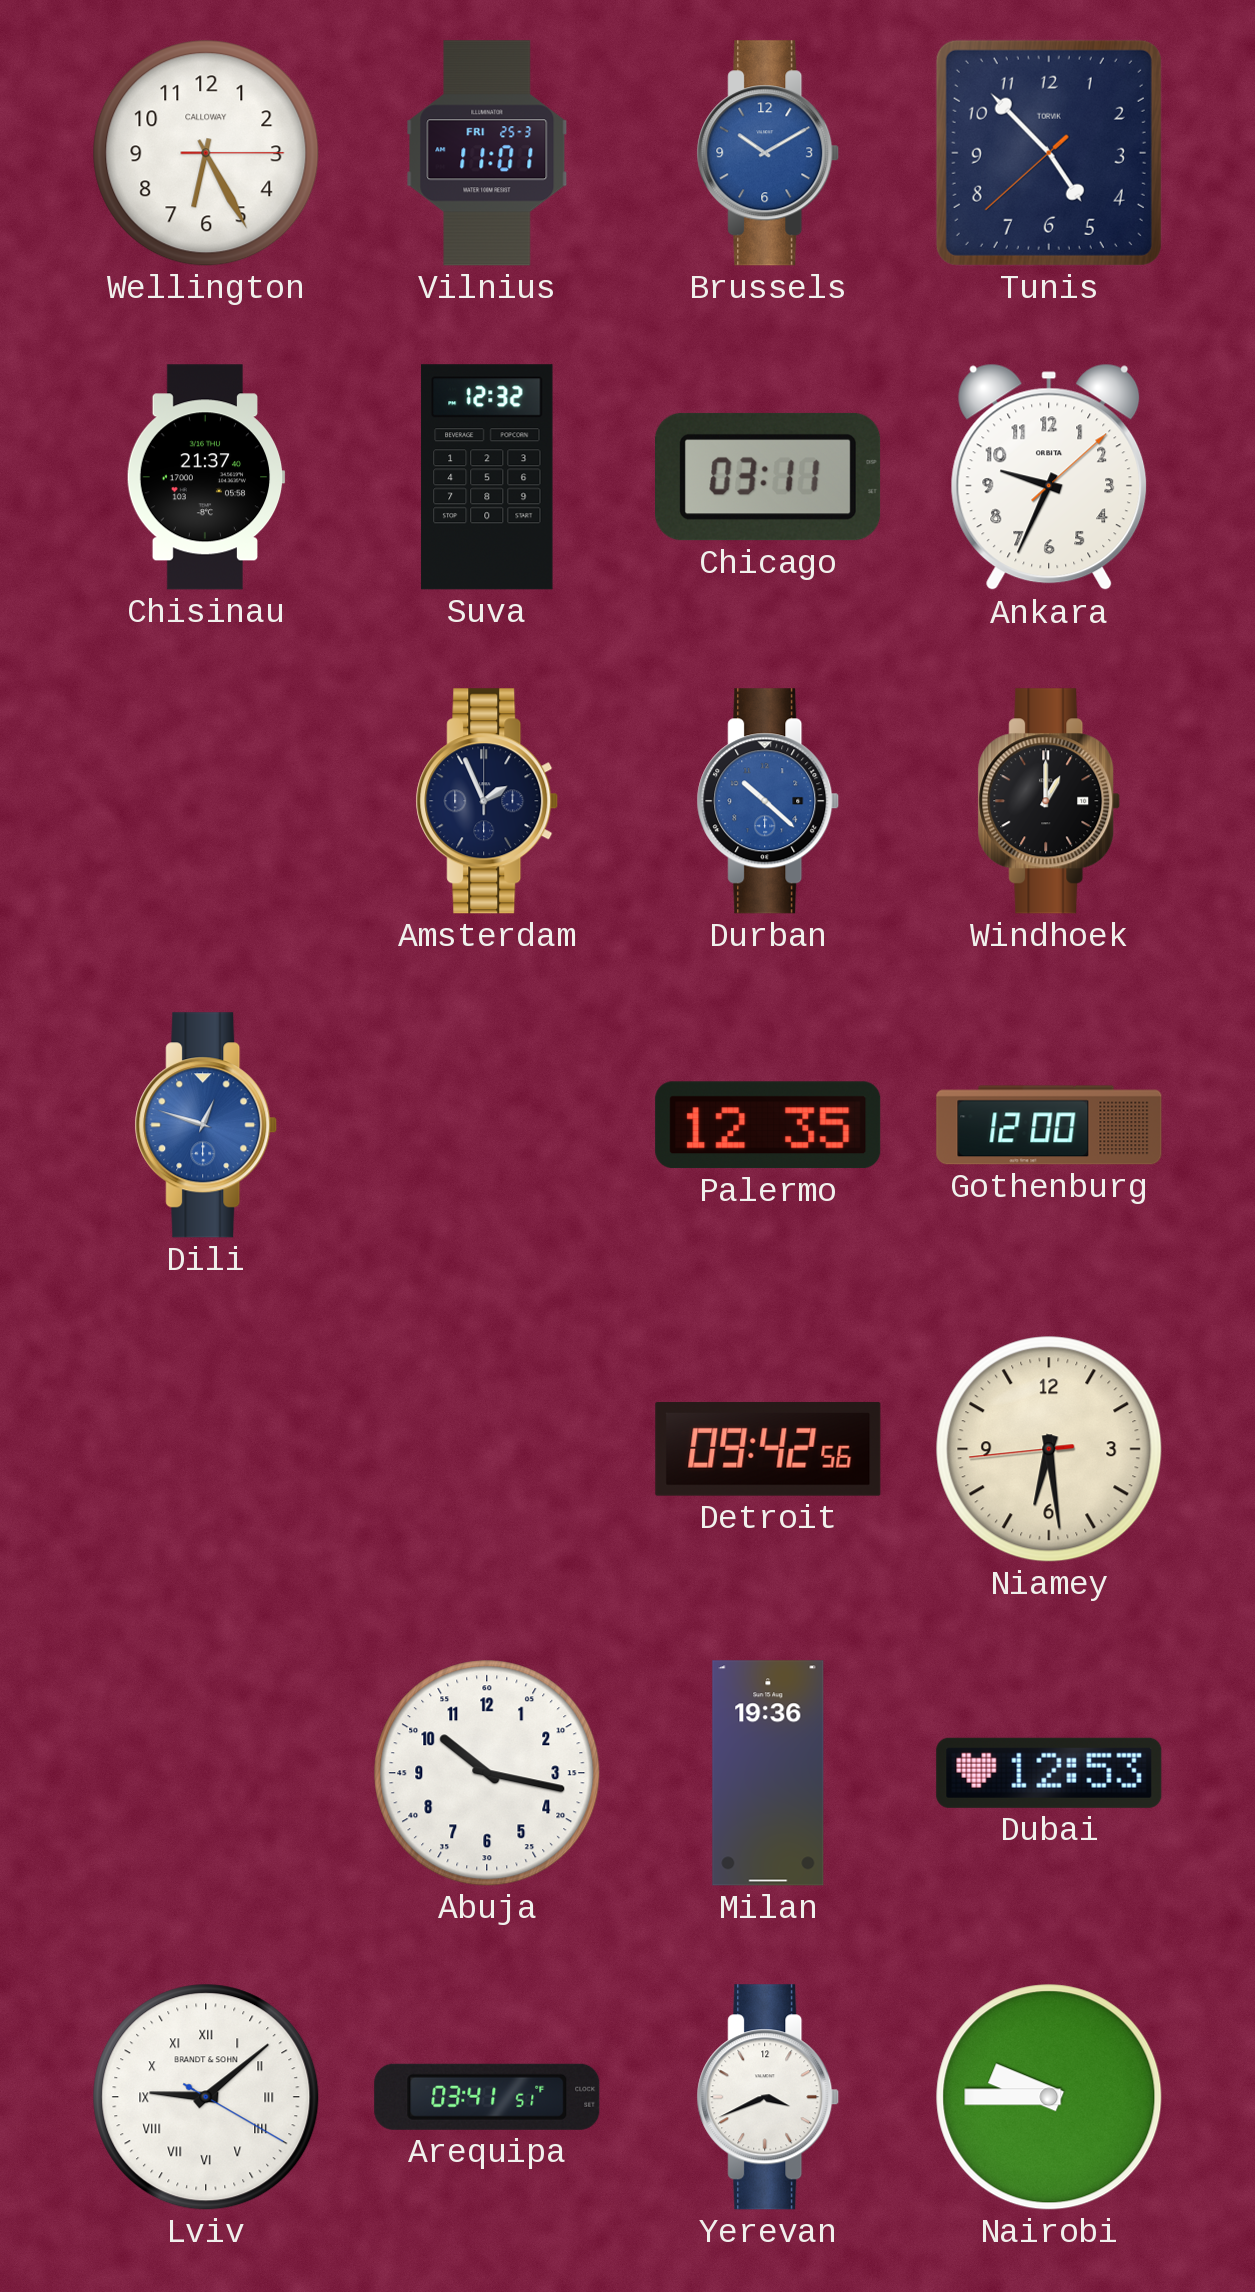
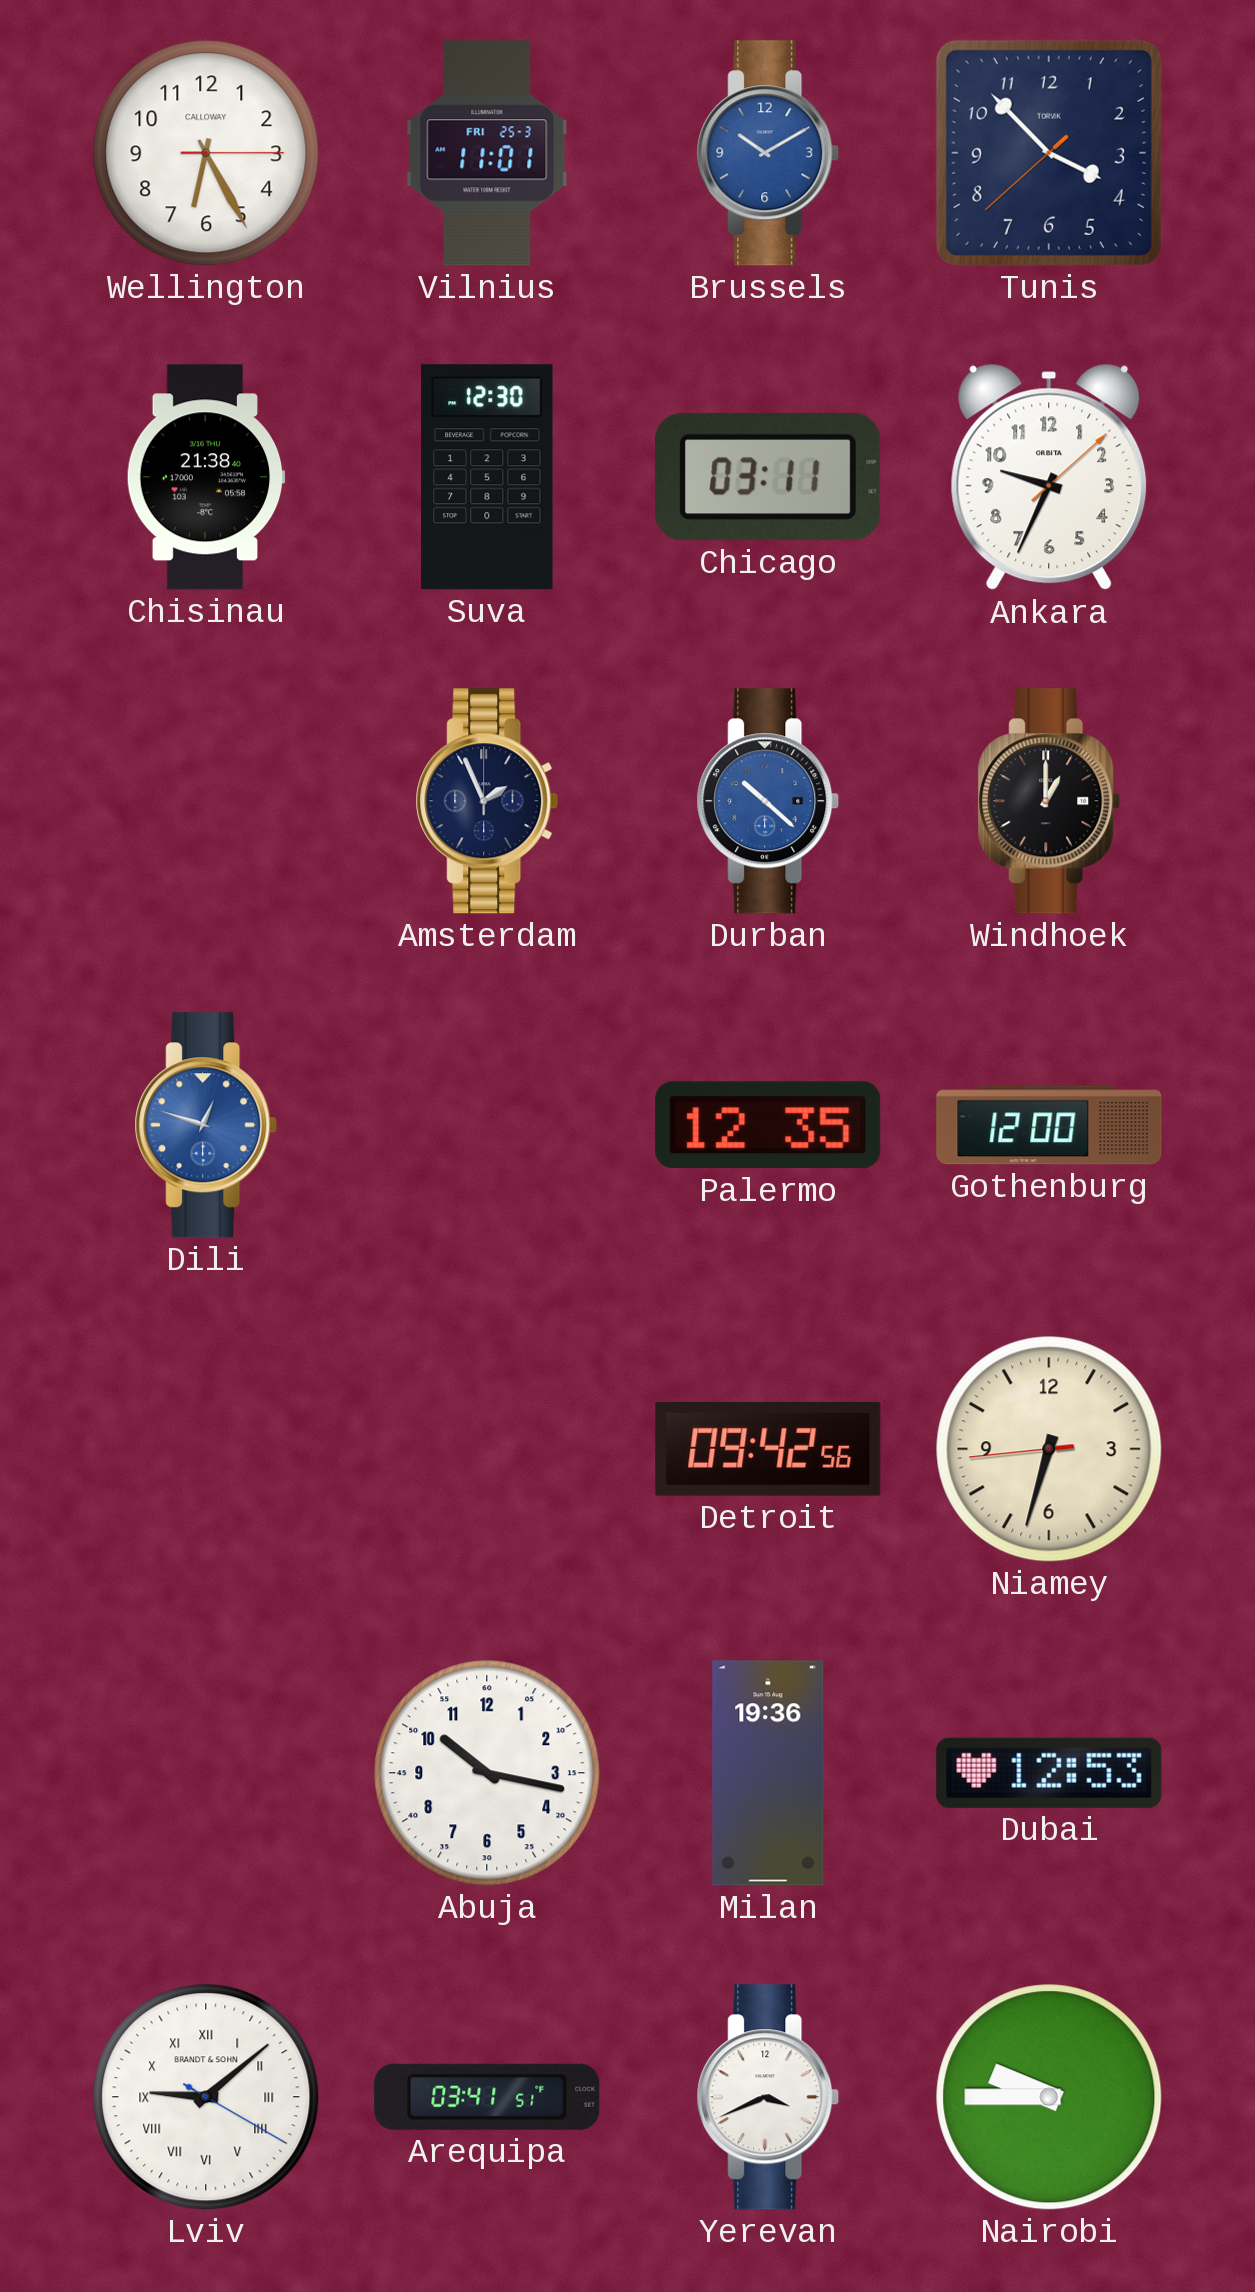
Tunis: 4:52 -> 3:52 (1049, 153)
Chisinau: 21:37 -> 21:38 (206, 477)
Suva: 12:32 -> 12:30 (487, 477)
Niamey: 6:28 -> 6:32 (1049, 1449)
